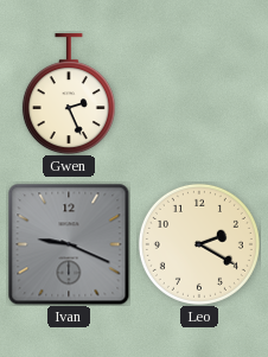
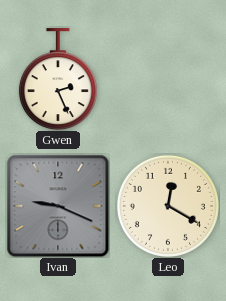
Leo: 2:20 -> 12:20 (168, 206)
